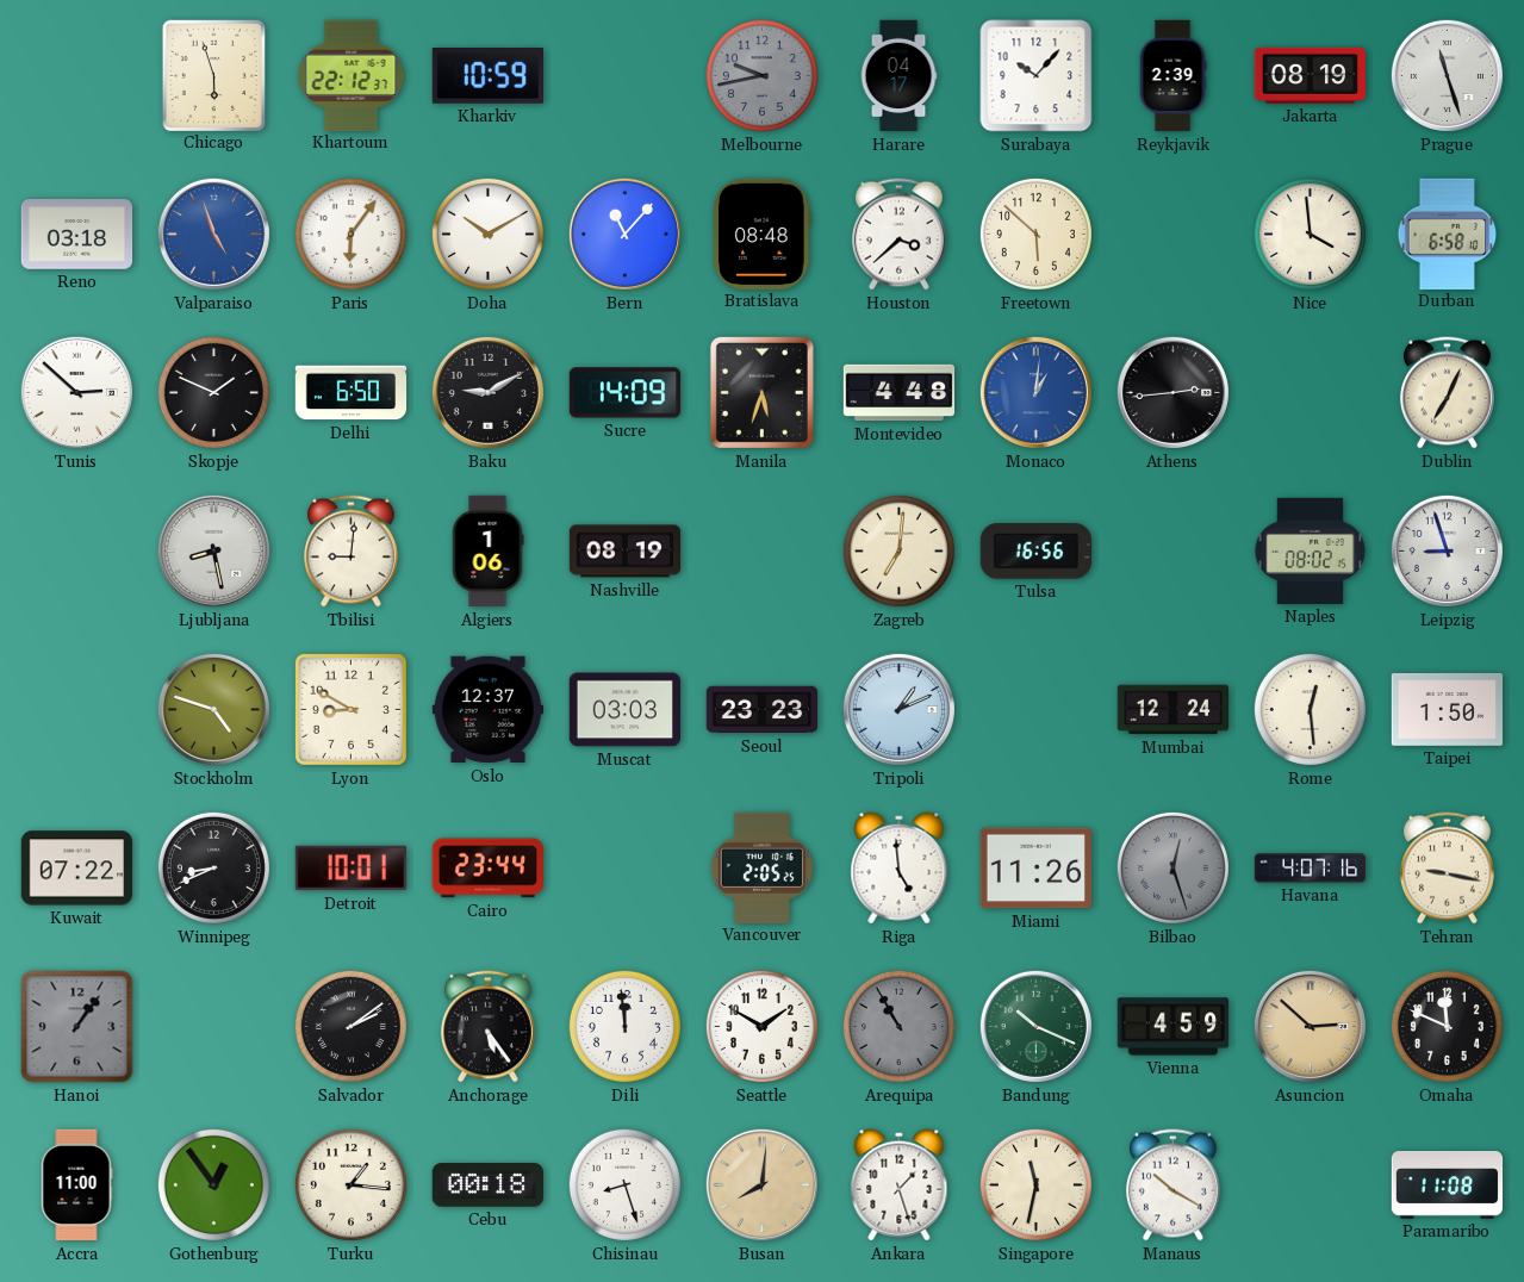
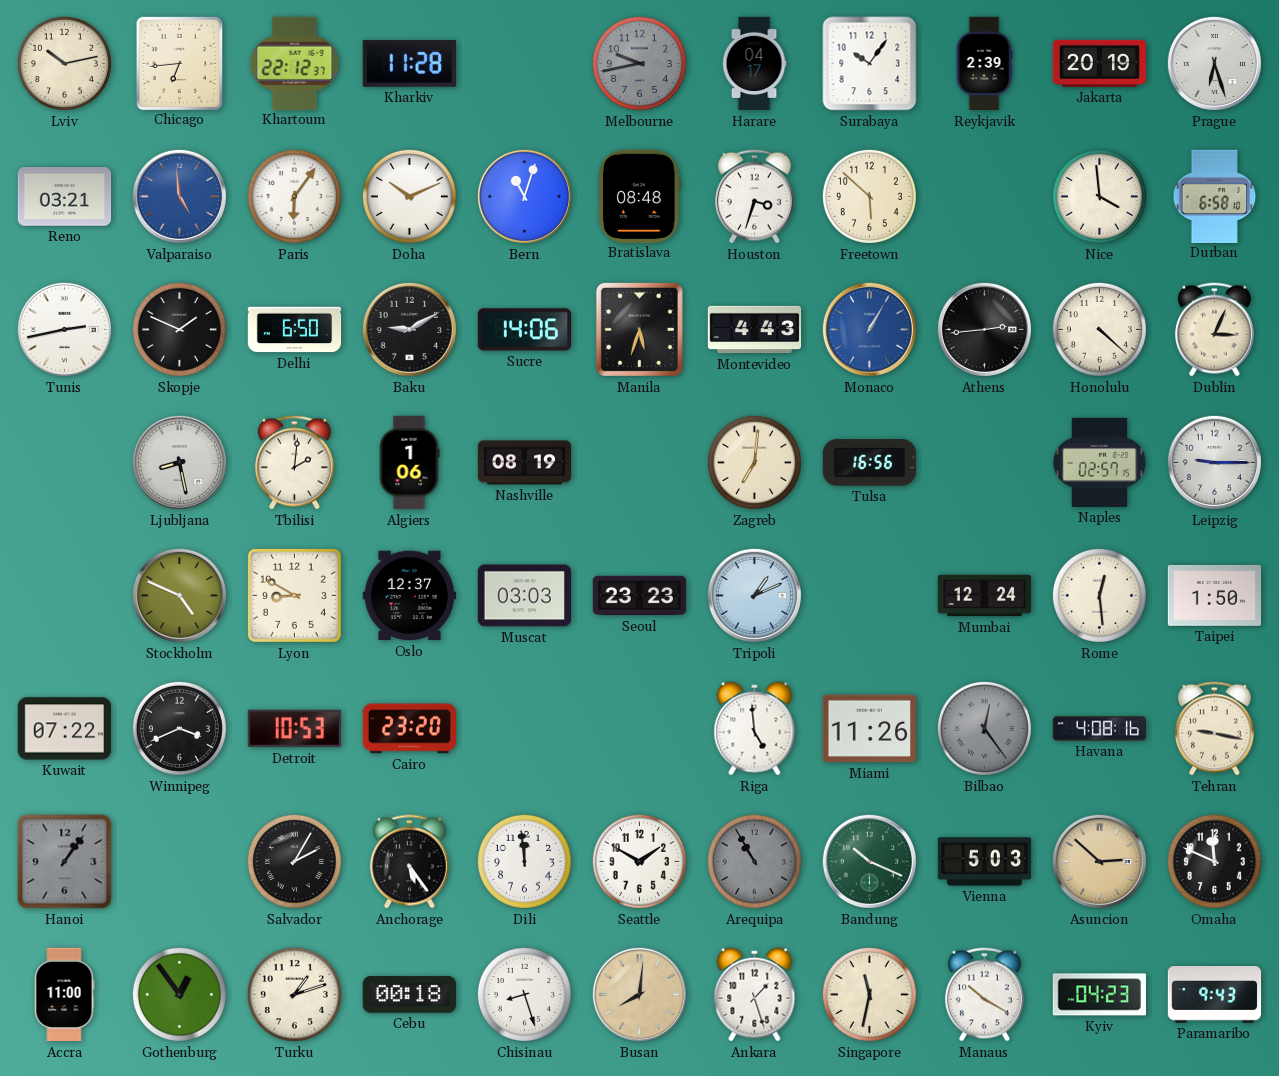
Lviv: none -> 10:13 (64, 63)
Chicago: 5:57 -> 6:44 (179, 63)
Kharkiv: 10:59 -> 11:28 (409, 64)
Surabaya: 10:07 -> 10:06 (870, 64)
Jakarta: 08:19 -> 20:19 (1099, 63)
Prague: 11:27 -> 6:27 (1214, 63)
Reno: 03:18 -> 03:21 (65, 197)
Valparaiso: 4:57 -> 4:59 (179, 196)
Doha: 10:10 -> 10:11 (409, 196)
Bern: 11:07 -> 11:03 (524, 196)
Houston: 3:38 -> 3:33 (754, 197)
Tunis: 2:52 -> 2:43 (64, 329)
Sucre: 14:09 -> 14:06 (524, 330)
Montevideo: 4:48 -> 4:43 (755, 330)
Monaco: 1:01 -> 1:05 (869, 329)
Honolulu: none -> 4:22 (1099, 329)
Dublin: 7:04 -> 3:04 (1214, 330)
Tbilisi: 9:01 -> 2:01 (294, 463)
Naples: 08:02 -> 02:57 (1100, 462)
Leipzig: 8:57 -> 9:15 (1214, 462)
Stockholm: 4:48 -> 4:49 (179, 595)
Winnipeg: 8:41 -> 3:41 (179, 728)
Detroit: 10:01 -> 10:53 (294, 729)
Cairo: 23:44 -> 23:20 (409, 729)
Vancouver: 2:05 -> none (761, 867)
Bilbao: 12:27 -> 12:24 (984, 728)
Havana: 4:07 -> 4:08 (1100, 729)
Salvador: 2:09 -> 2:05 (294, 861)
Vienna: 4:59 -> 5:03 (985, 862)
Turku: 1:16 -> 1:12 (294, 994)
Kyiv: none -> 04:23 (1099, 995)
Paramaribo: 11:08 -> 9:43 (1215, 995)
